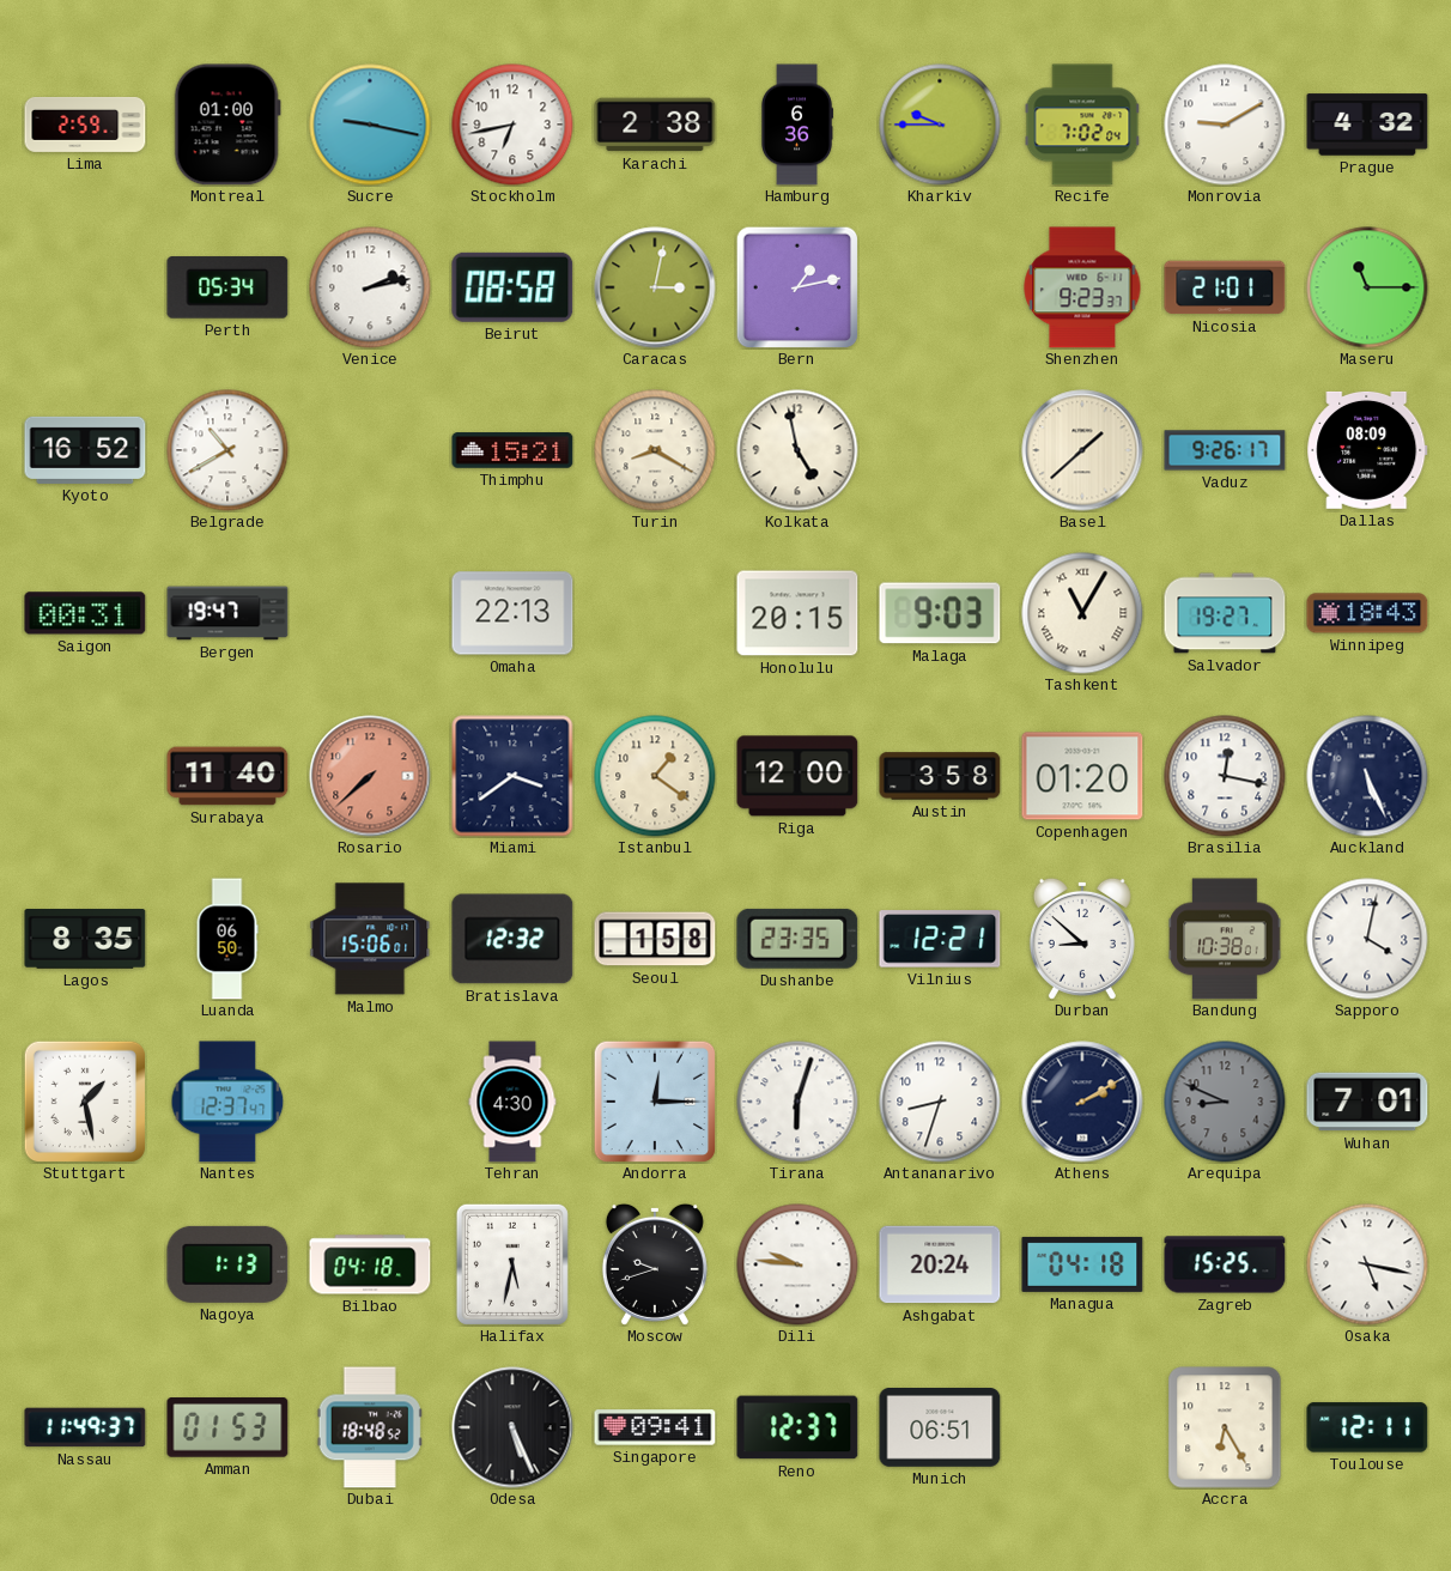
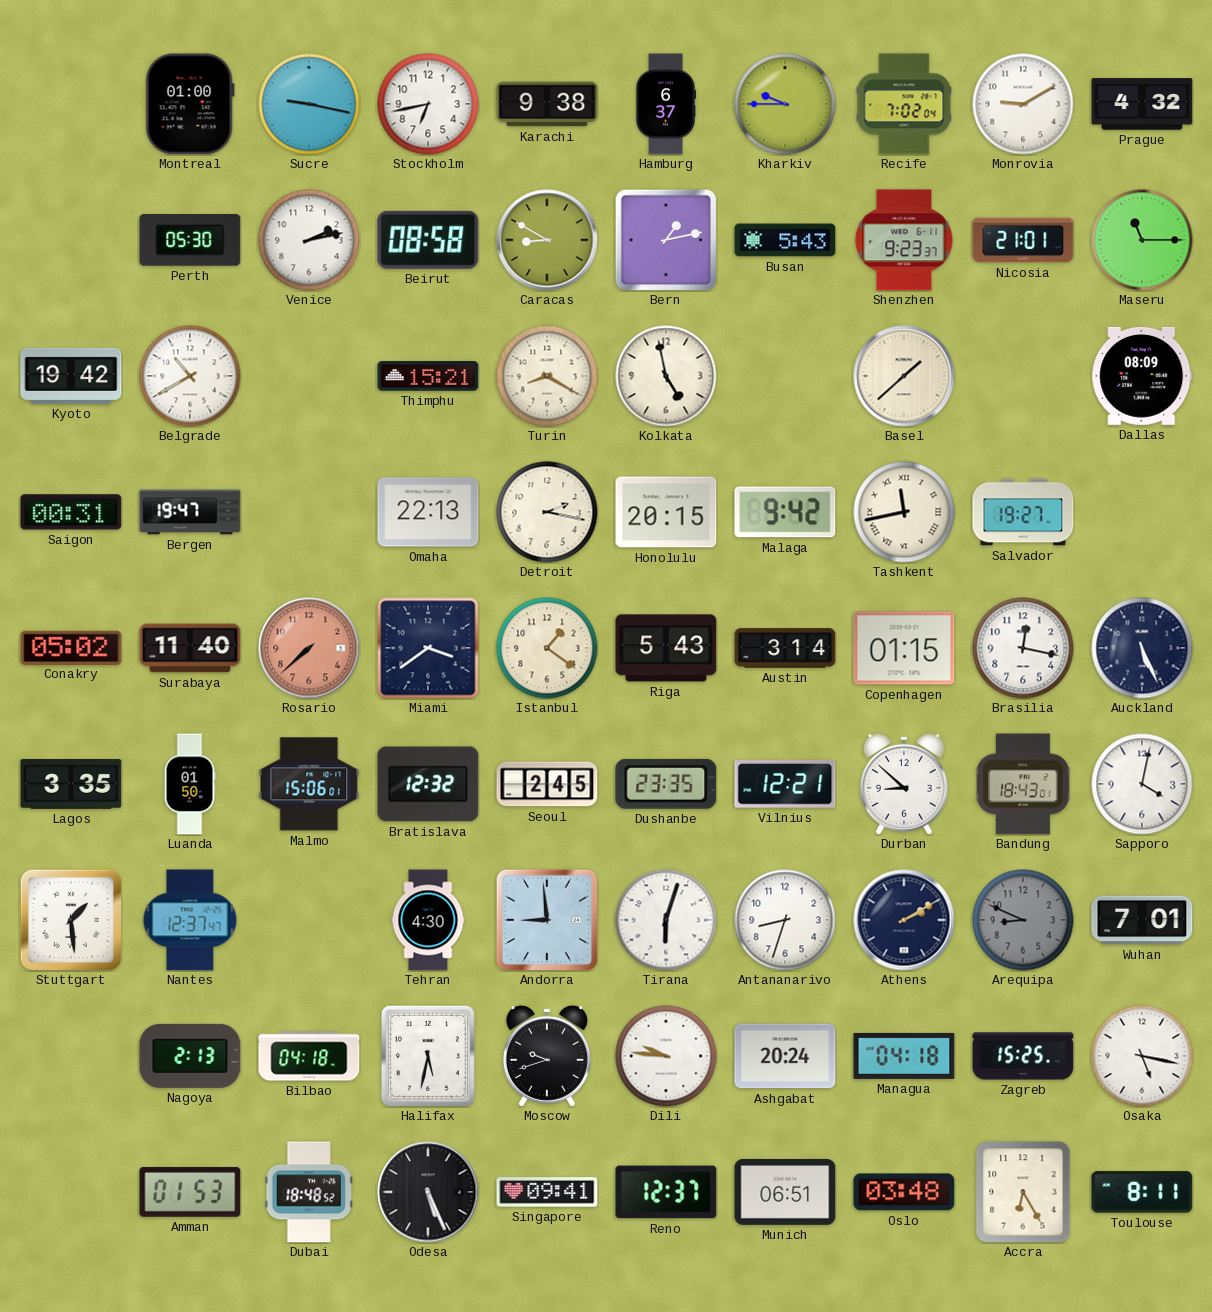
Lima: 2:59 -> none (85, 125)
Karachi: 2:38 -> 9:38 (547, 104)
Hamburg: 6:36 -> 6:37 (665, 104)
Perth: 05:34 -> 05:30 (190, 240)
Caracas: 3:02 -> 8:50 (547, 240)
Busan: none -> 5:43 (785, 240)
Kyoto: 16:52 -> 19:42 (71, 376)
Vaduz: 9:26 -> none (1225, 450)
Detroit: none -> 2:17 (547, 512)
Malaga: 9:03 -> 9:42 (785, 512)
Tashkent: 11:05 -> 11:43 (904, 512)
Winnipeg: 18:43 -> none (1367, 613)
Conakry: none -> 05:02 (71, 647)
Riga: 12:00 -> 5:43 (666, 648)
Austin: 3:58 -> 3:14 (785, 648)
Copenhagen: 01:20 -> 01:15 (904, 648)
Lagos: 8:35 -> 3:35 (71, 785)
Luanda: 06:50 -> 01:50 (190, 784)
Seoul: 1:58 -> 2:45 (547, 784)
Bandung: 10:38 -> 18:43 (1023, 784)
Stuttgart: 1:28 -> 1:29 (70, 919)
Andorra: 12:15 -> 8:59 (547, 920)
Nagoya: 1:13 -> 2:13 (190, 1056)
Nassau: 11:49 -> none (85, 1427)
Oslo: none -> 03:48 (904, 1192)
Toulouse: 12:11 -> 8:11 (1142, 1192)
